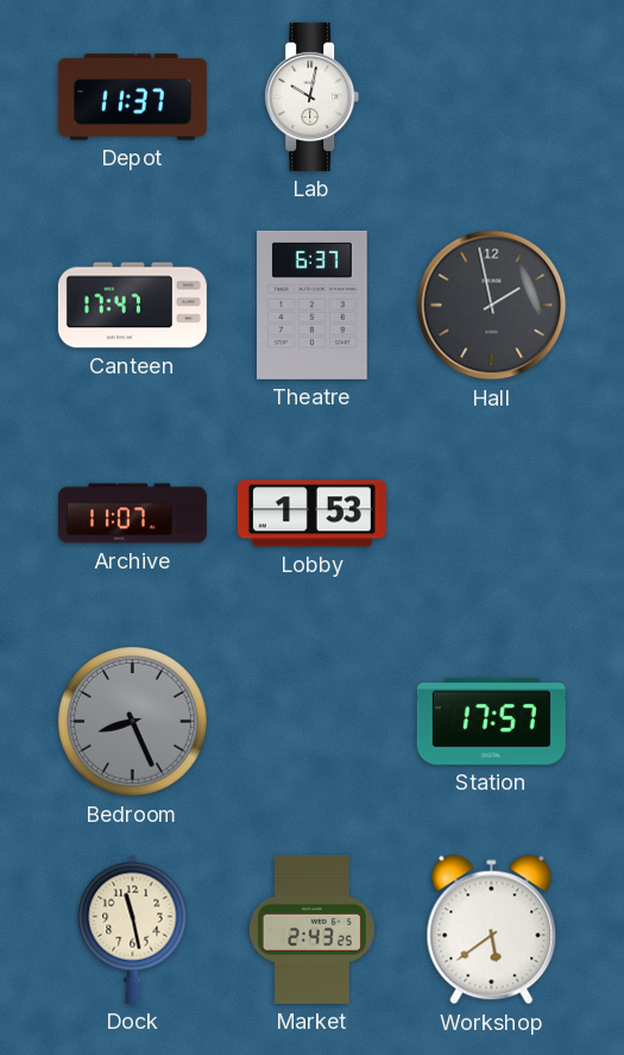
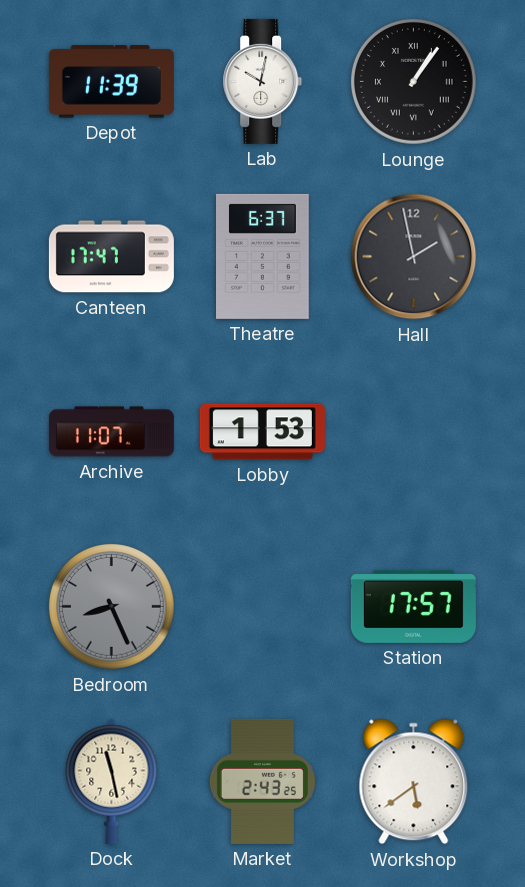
Depot: 11:37 -> 11:39 (111, 82)
Lounge: none -> 1:06 (414, 82)
